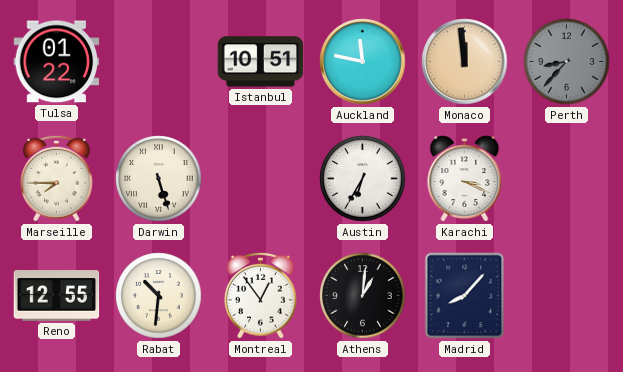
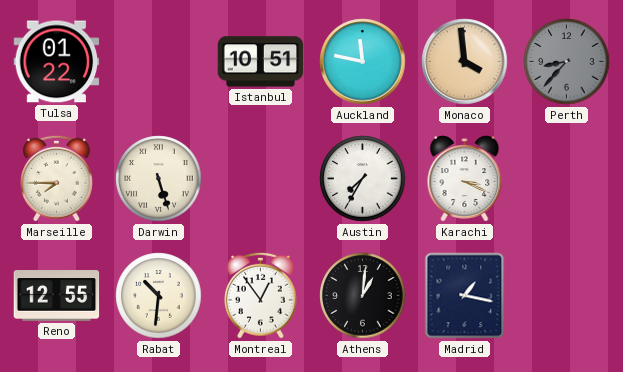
Monaco: 11:59 -> 3:59 (465, 62)
Austin: 6:35 -> 7:35 (363, 179)
Madrid: 8:07 -> 1:17 (465, 296)
